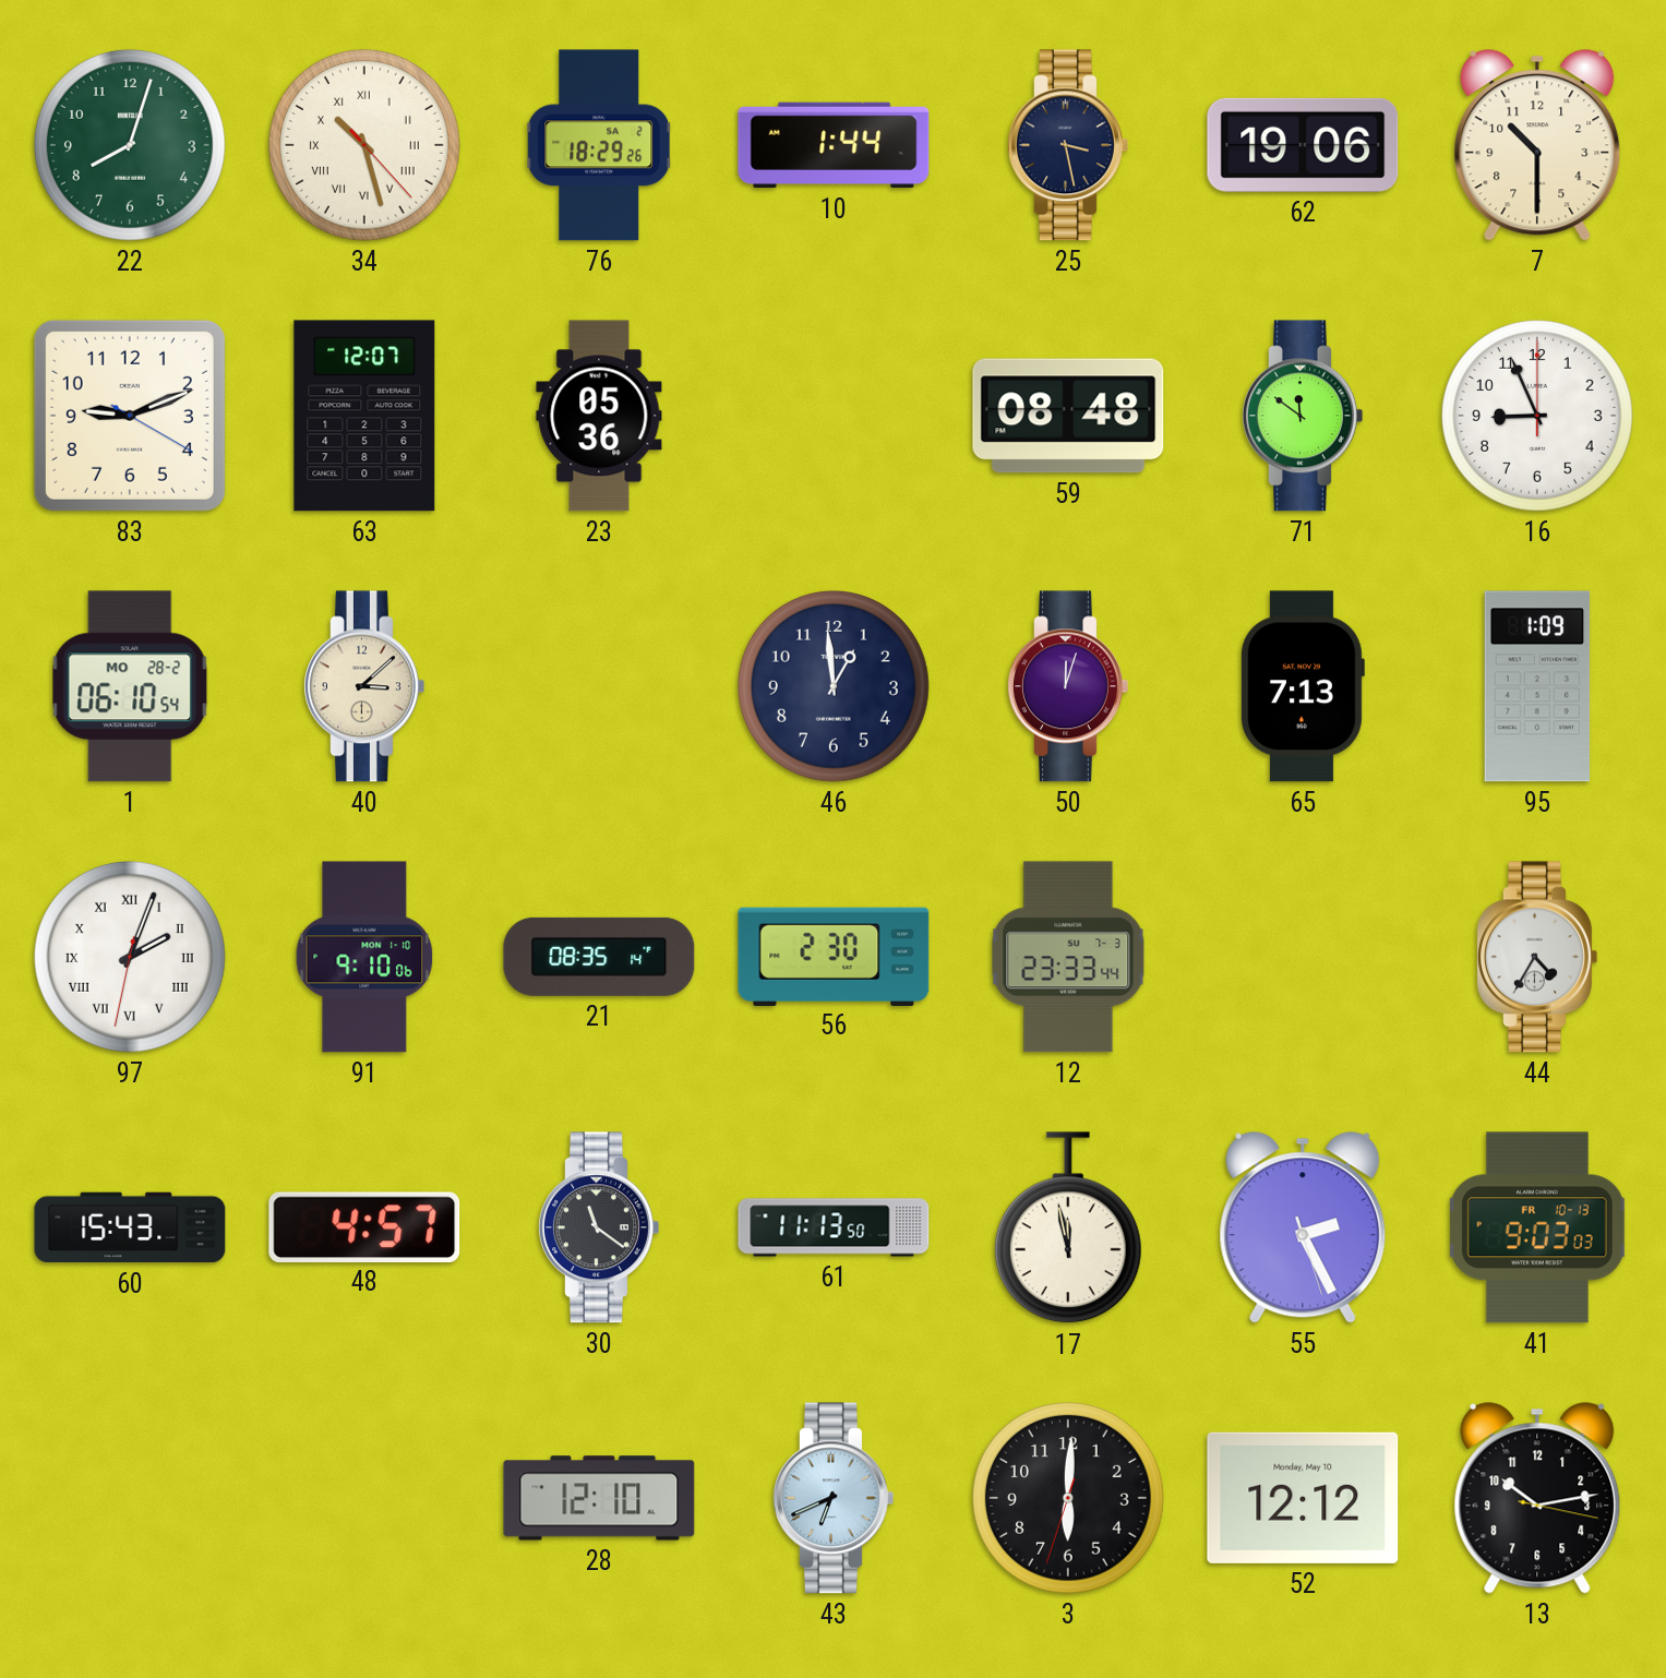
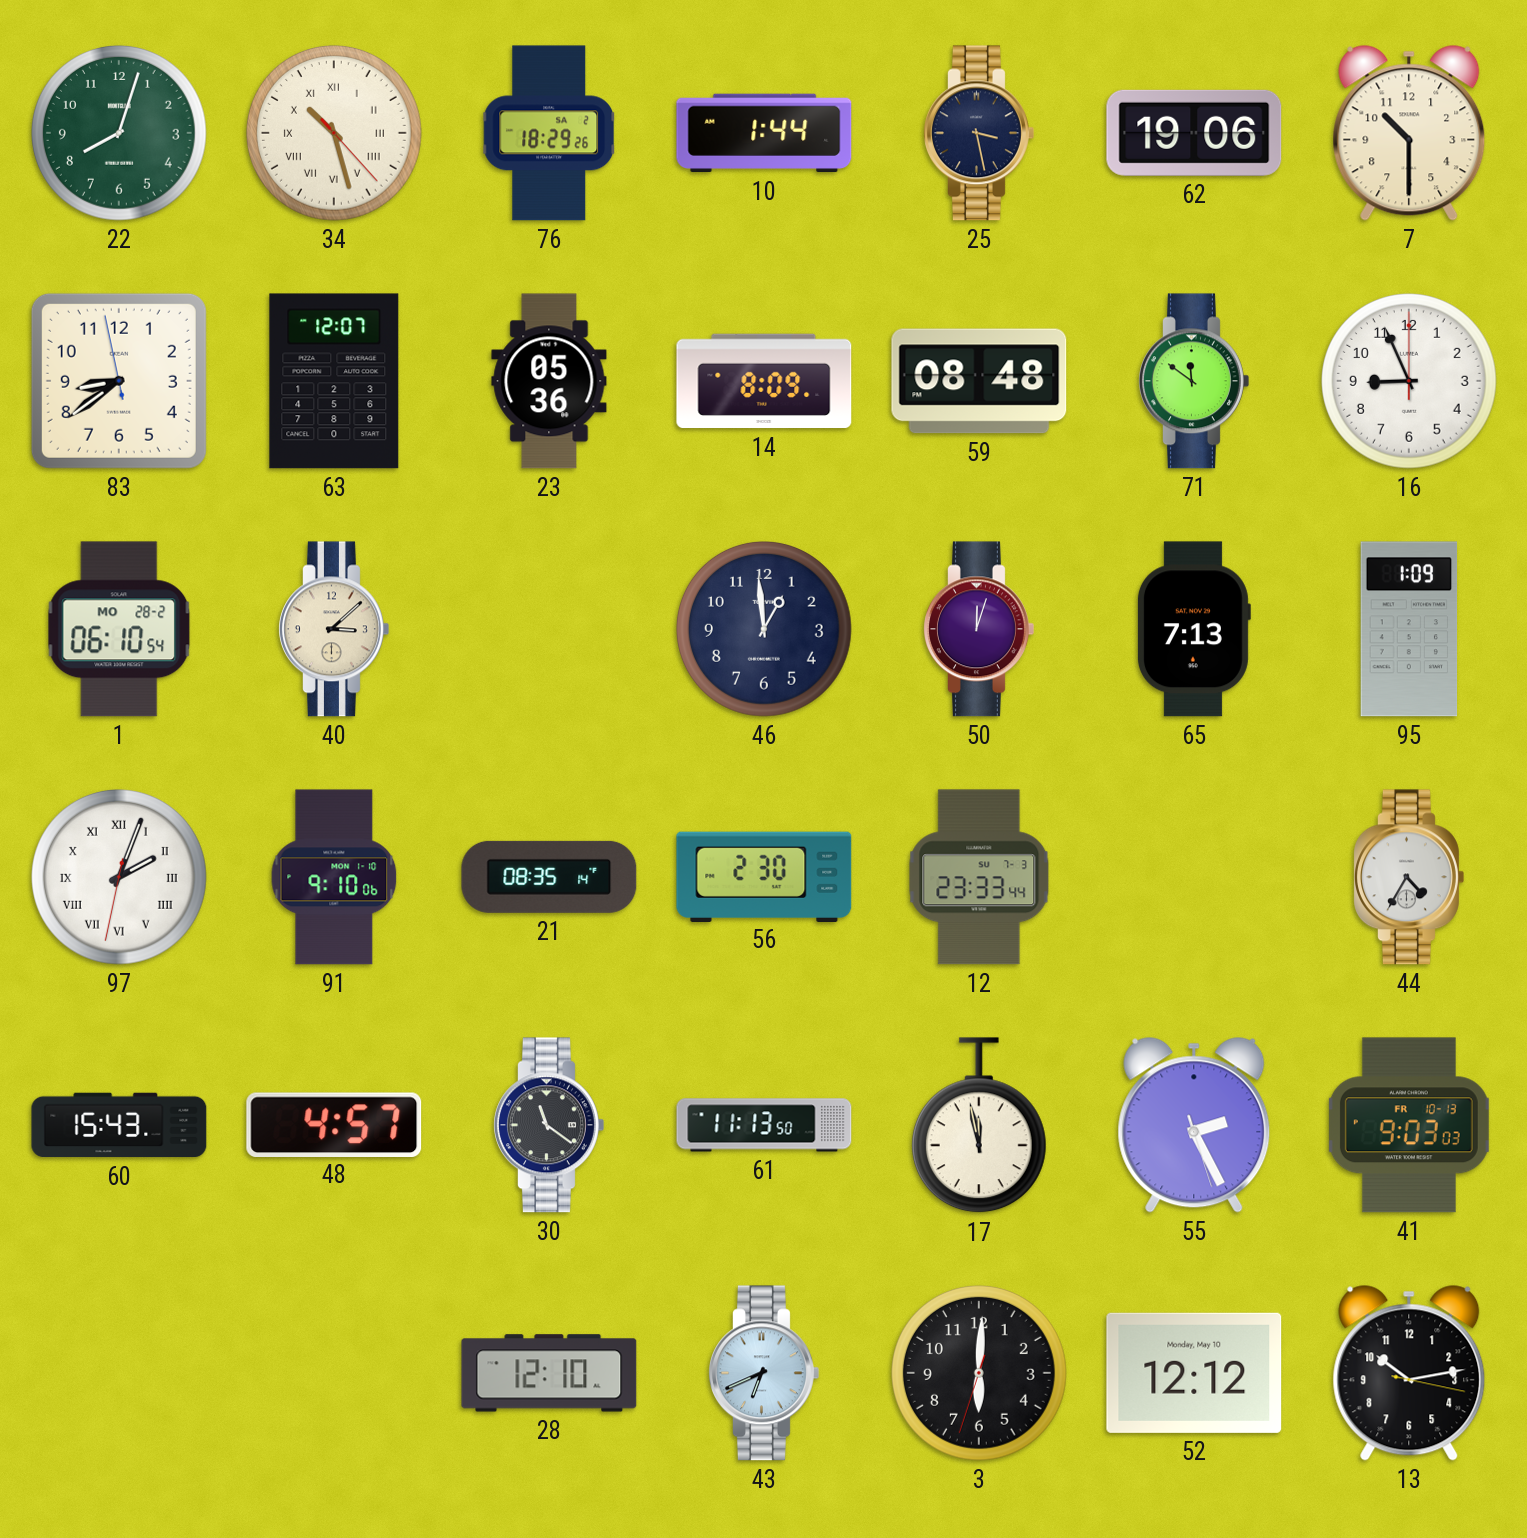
83: 9:11 -> 8:38 (119, 381)
14: none -> 8:09 (764, 381)
